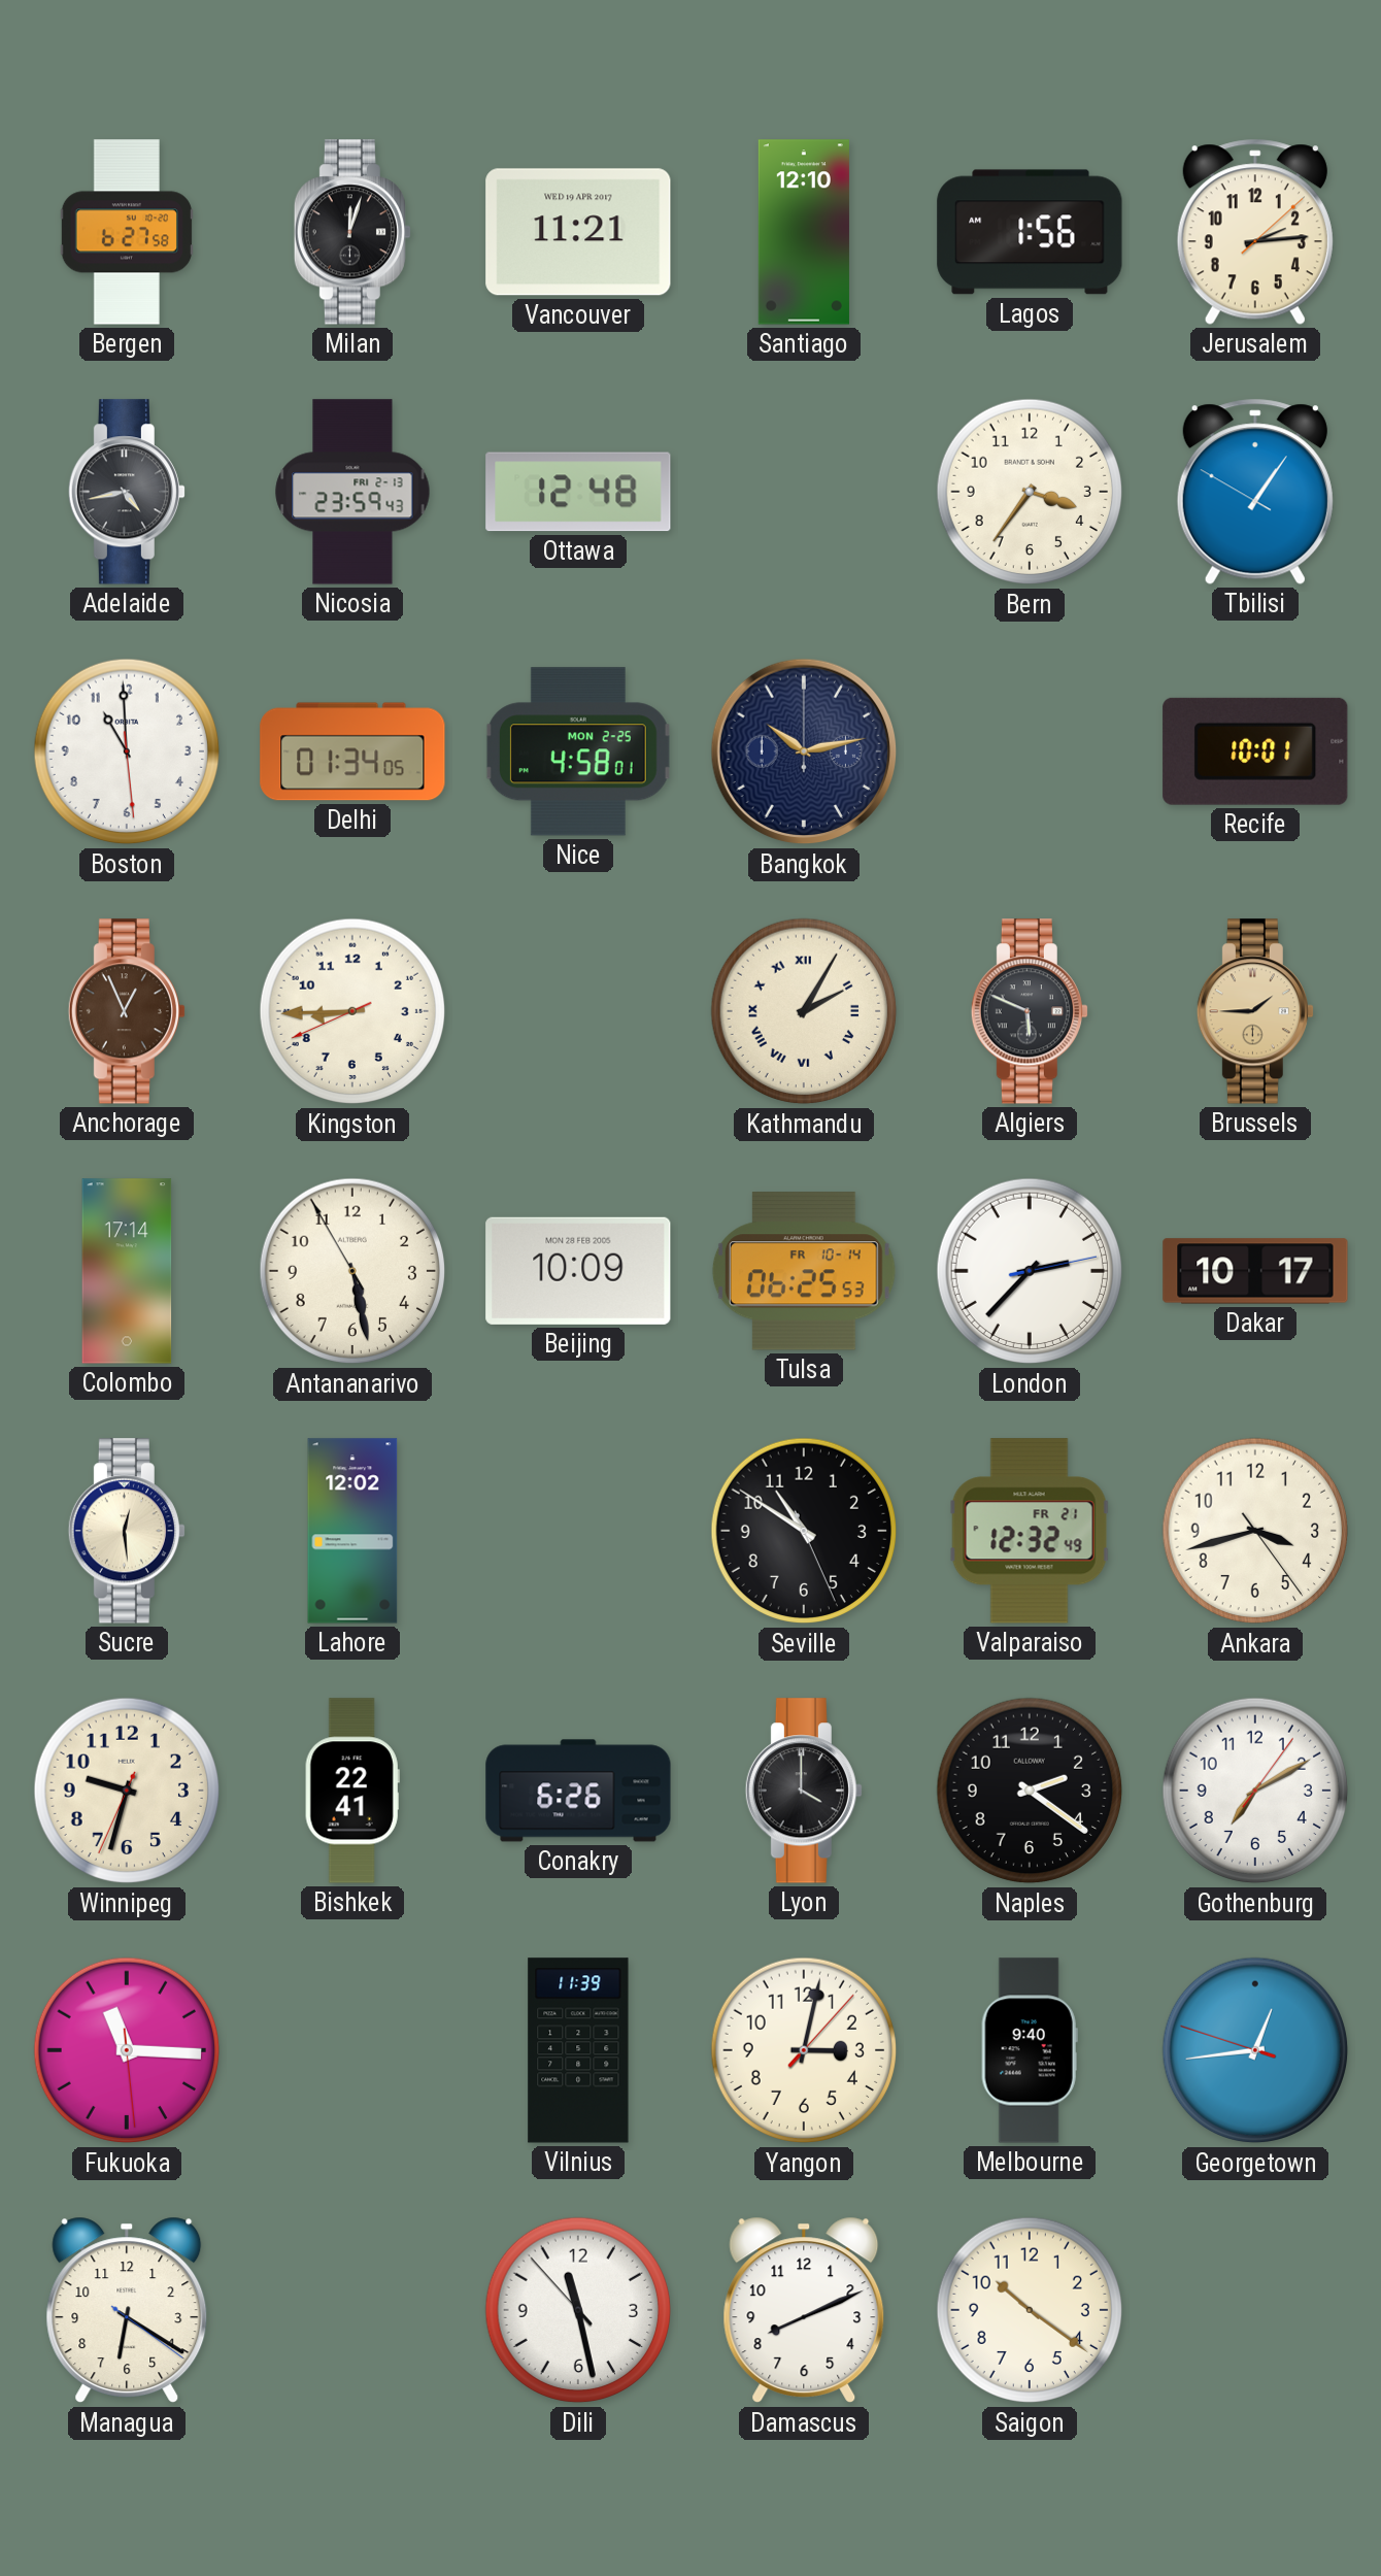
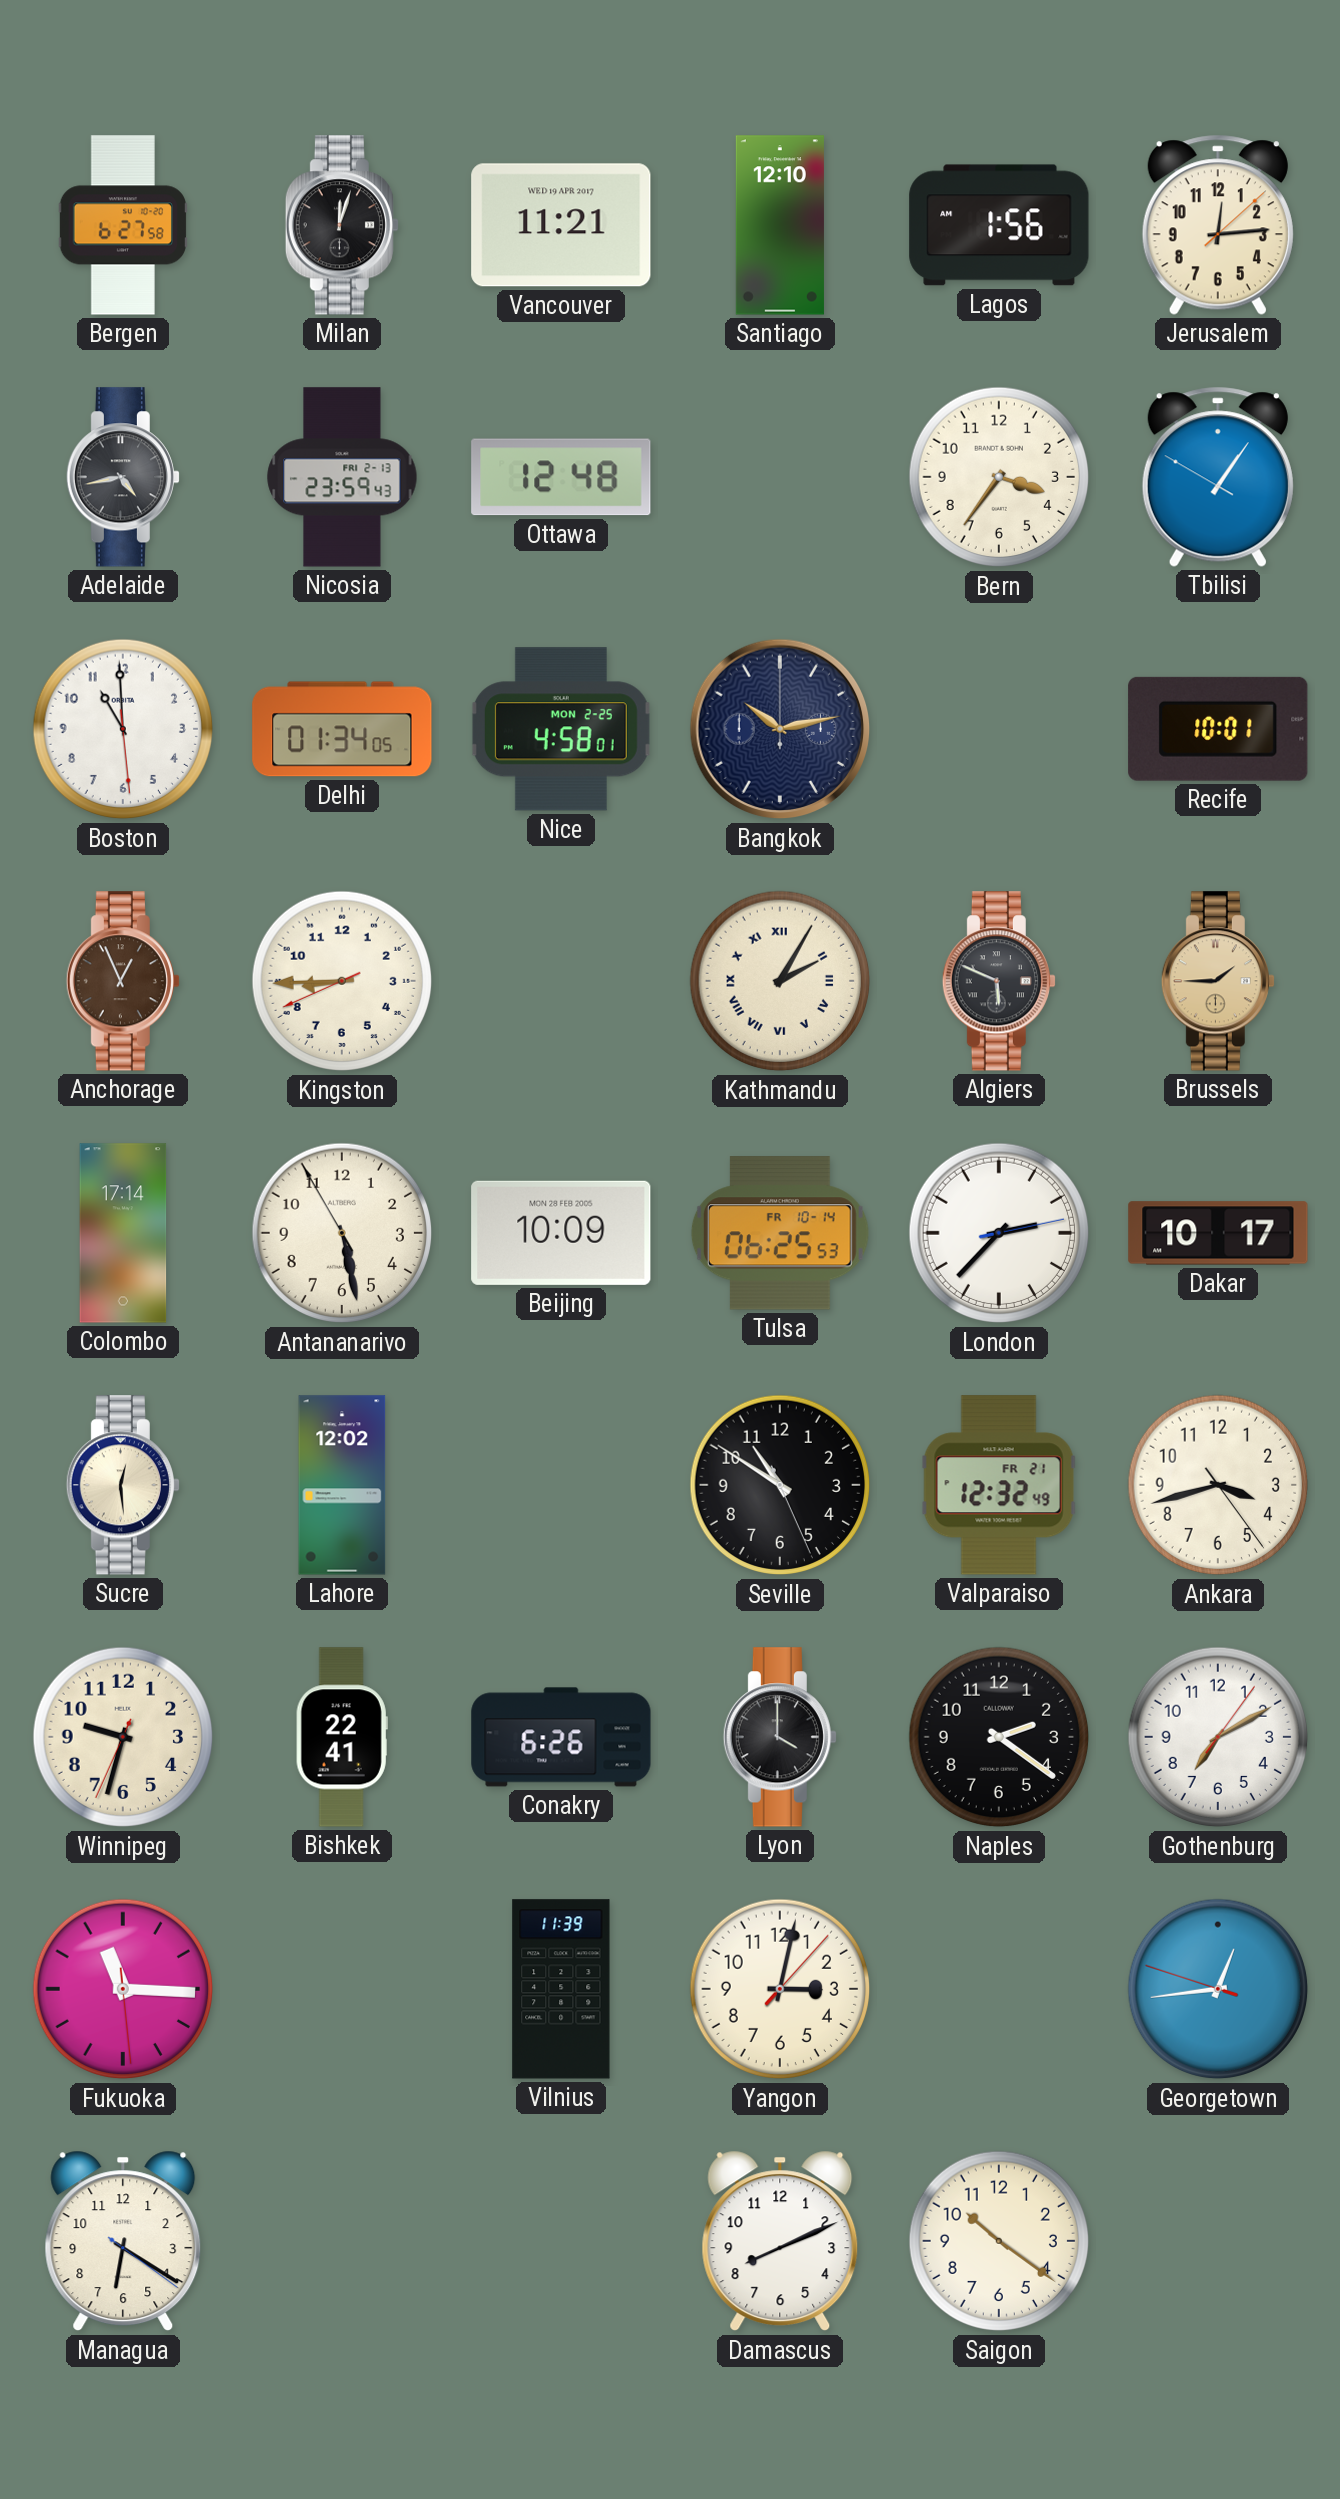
Jerusalem: 2:14 -> 12:14 (1218, 225)
Melbourne: 9:40 -> none (1030, 2050)
Dili: 11:27 -> none (578, 2310)
